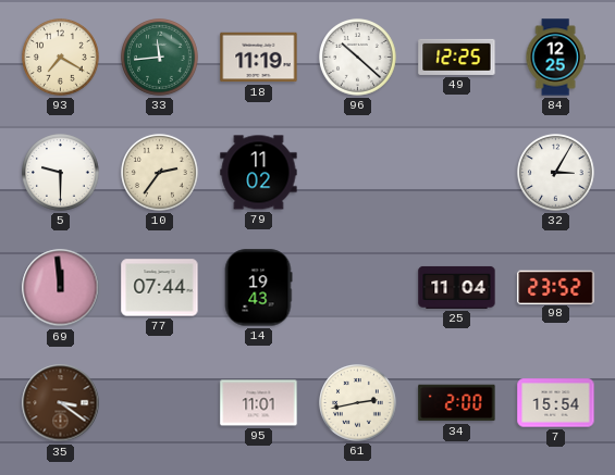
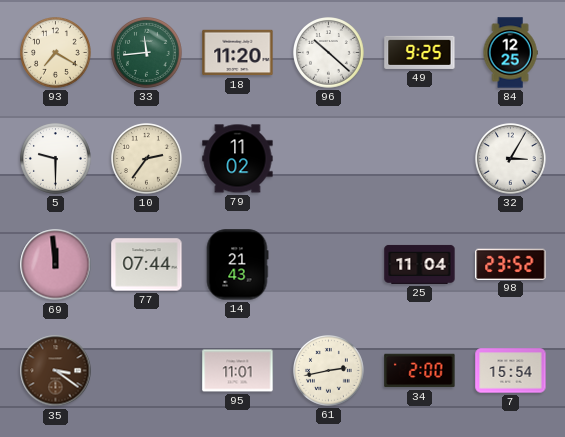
18: 11:19 -> 11:20 (238, 53)
49: 12:25 -> 9:25 (420, 52)
14: 19:43 -> 21:43 (237, 265)
